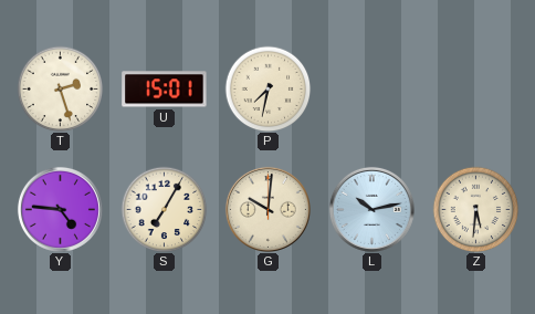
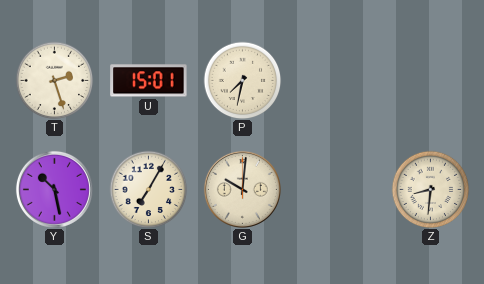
Y: 4:46 -> 10:28 (54, 189)
L: 10:13 -> none (371, 209)
Z: 5:31 -> 8:31 (430, 189)
